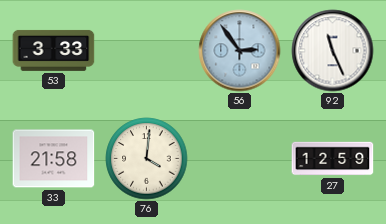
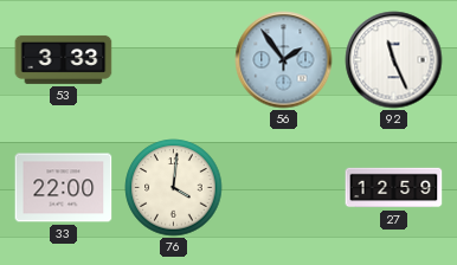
56: 2:54 -> 1:54 (284, 60)
33: 21:58 -> 22:00 (64, 188)
